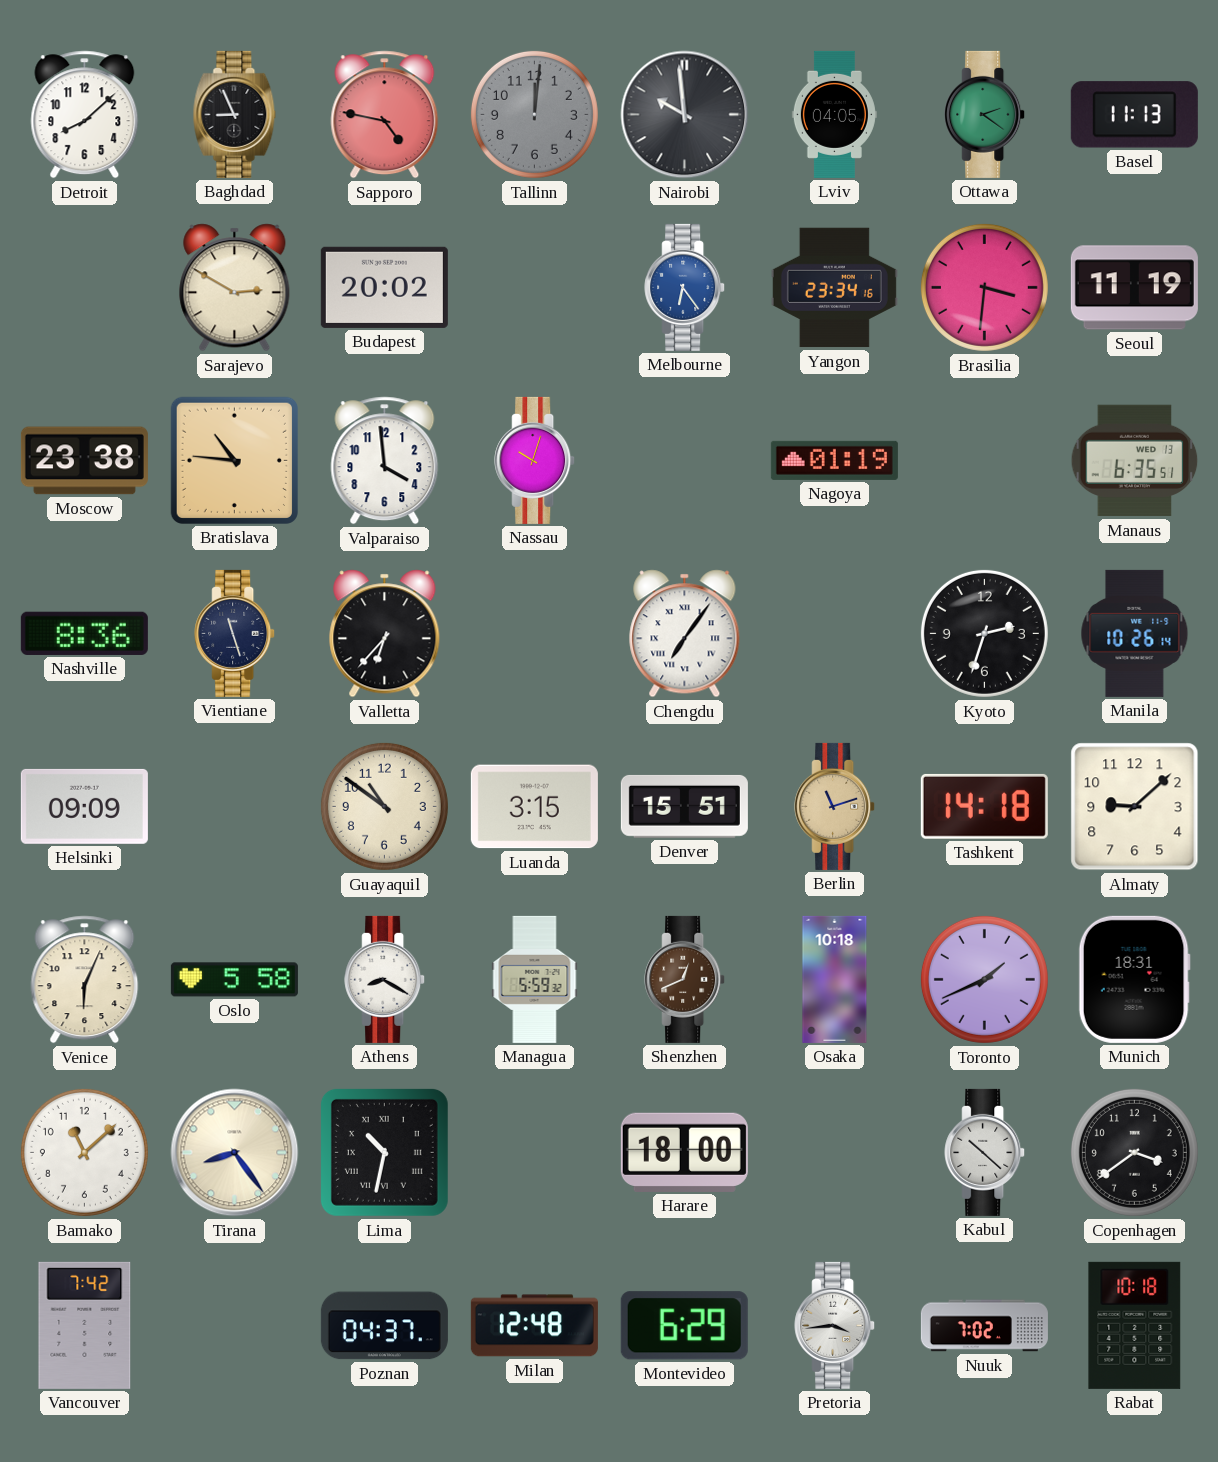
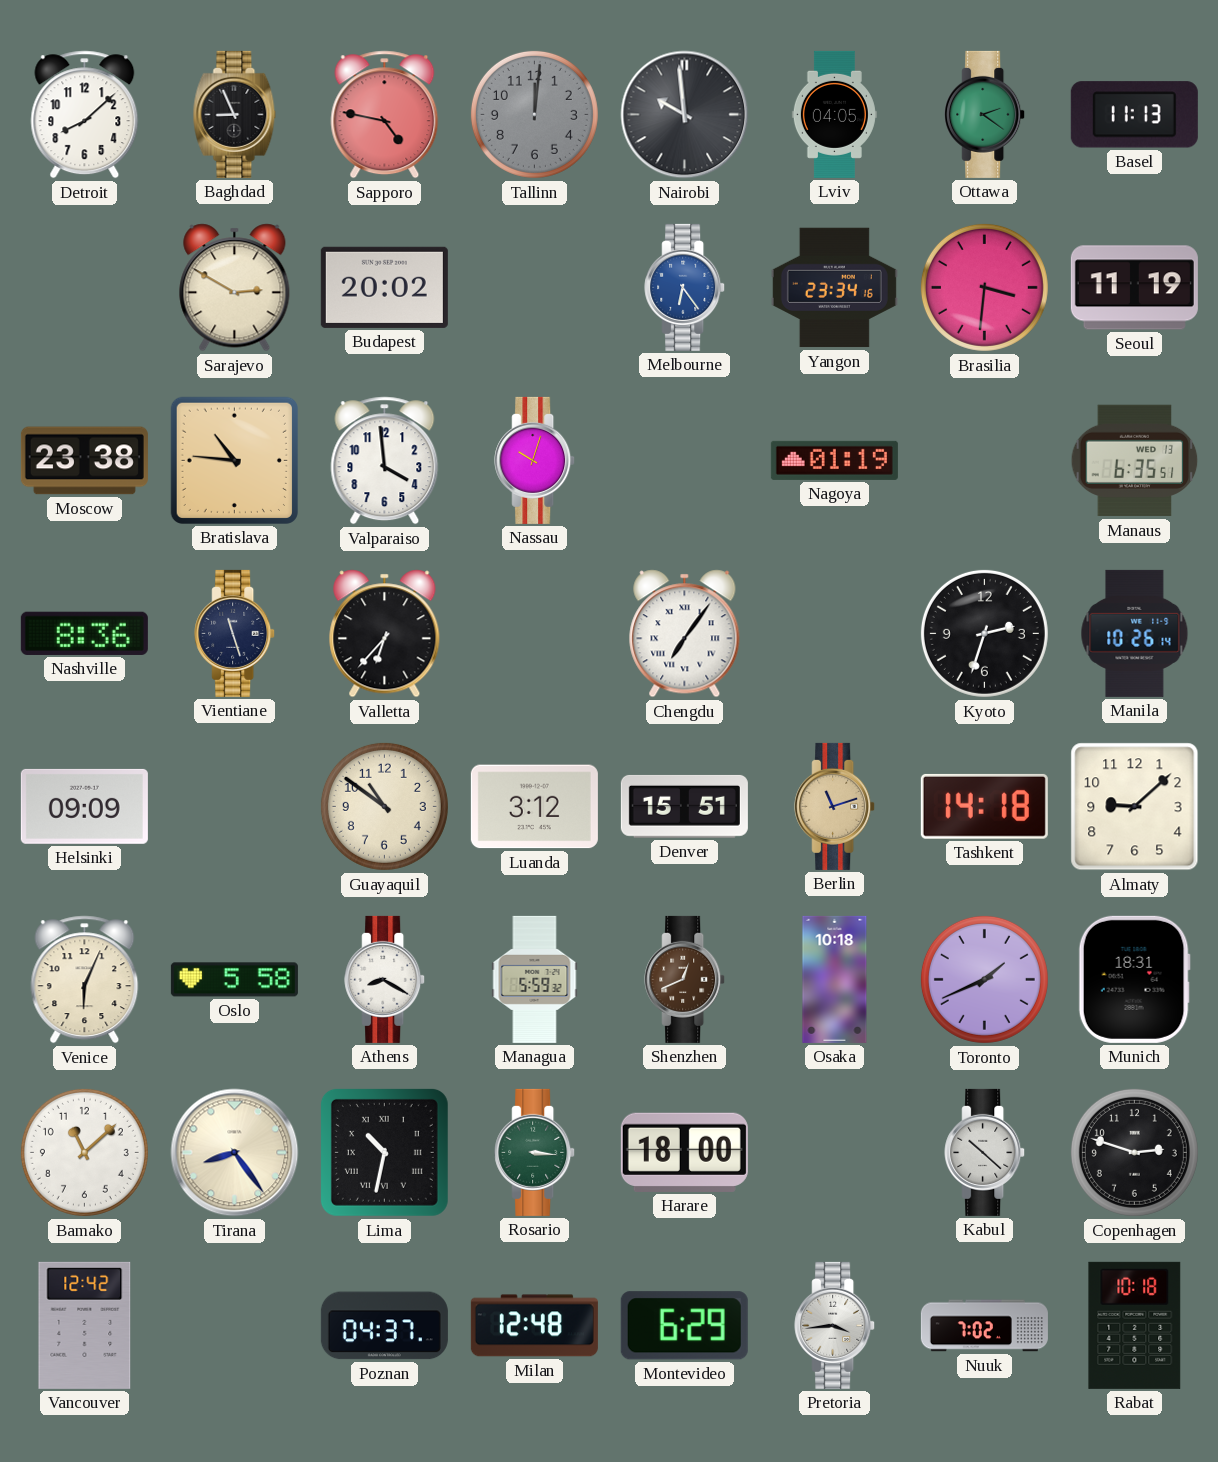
Luanda: 3:15 -> 3:12 (534, 807)
Rosario: none -> 3:16 (535, 1152)
Copenhagen: 3:39 -> 2:48 (1134, 1152)
Vancouver: 7:42 -> 12:42 (85, 1325)
